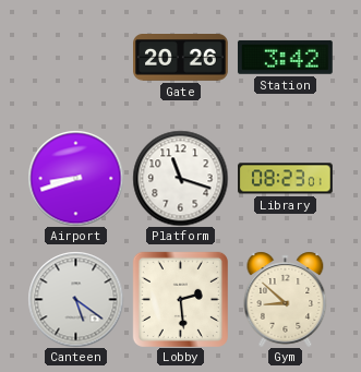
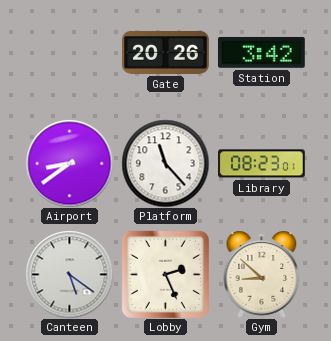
Airport: 8:42 -> 8:39 (69, 163)
Platform: 11:18 -> 11:23 (165, 163)
Lobby: 2:29 -> 2:26 (165, 274)
